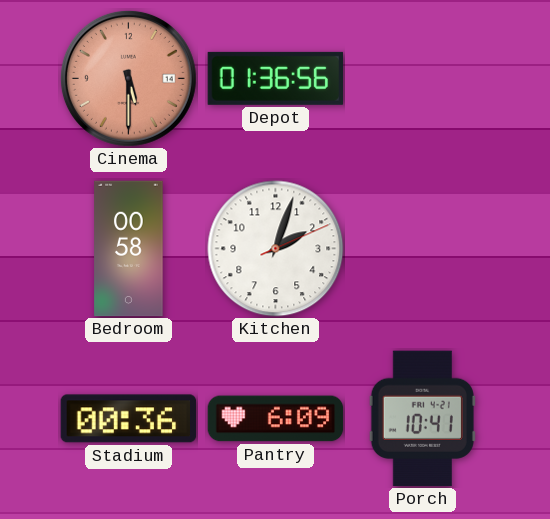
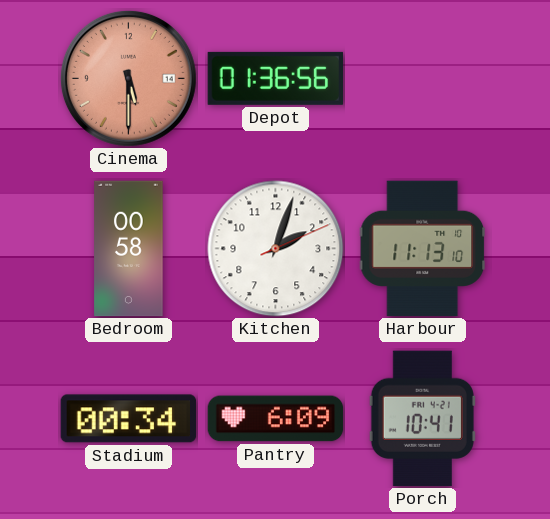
Harbour: none -> 11:13 (423, 249)
Stadium: 00:36 -> 00:34 (129, 419)
